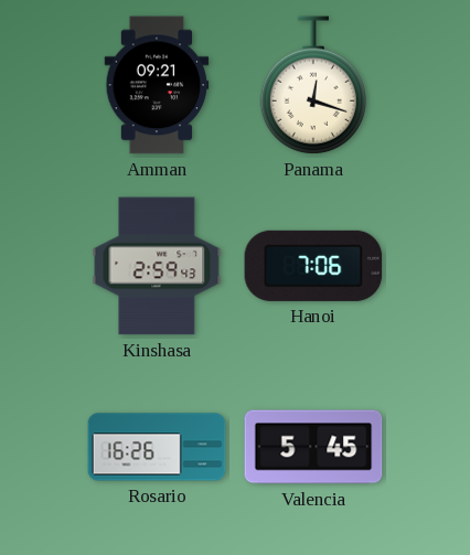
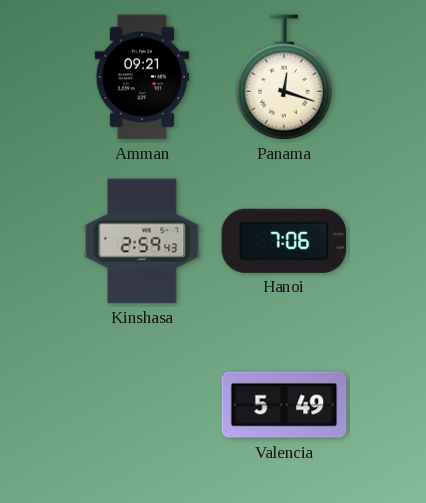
Rosario: 16:26 -> none (157, 447)
Valencia: 5:45 -> 5:49 (284, 405)
